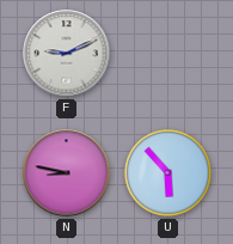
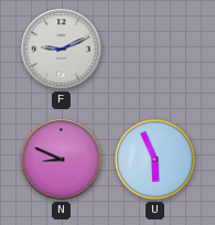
N: 8:47 -> 8:49 (62, 160)
U: 5:53 -> 5:56 (155, 160)
